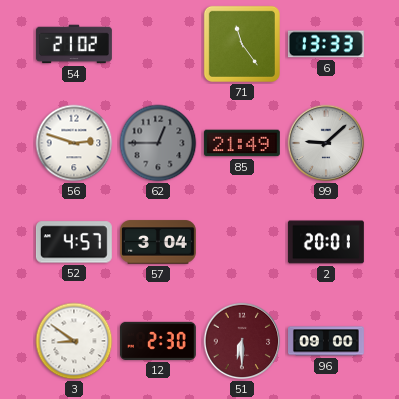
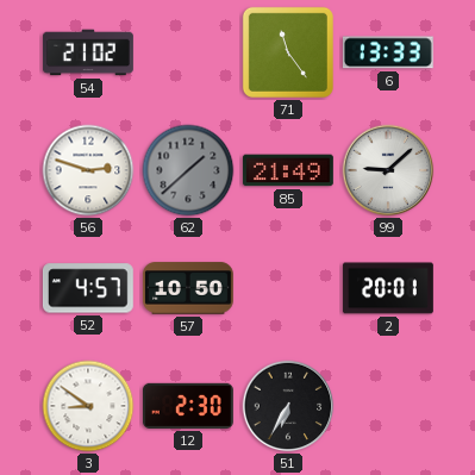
62: 12:45 -> 1:38 (188, 170)
57: 3:04 -> 10:50 (188, 288)
51: 6:30 -> 6:35 (288, 406)
51 dial: burgundy -> black (288, 406)
96: 09:00 -> none (327, 341)
